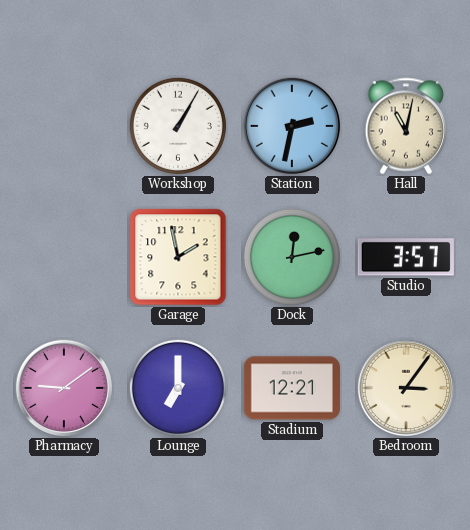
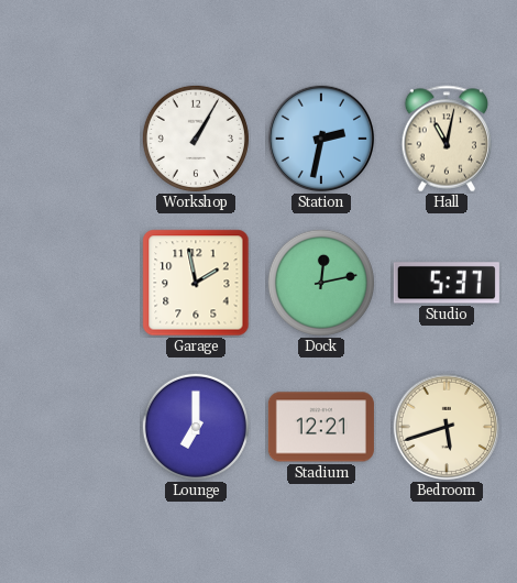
Studio: 3:57 -> 5:37 (447, 283)
Pharmacy: 9:09 -> none (64, 388)
Bedroom: 3:06 -> 5:42 (447, 427)
